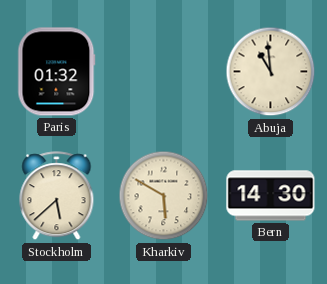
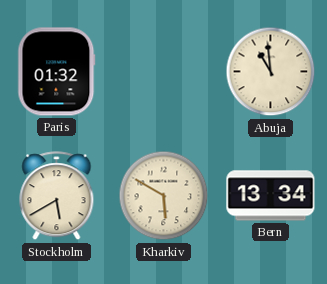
Stockholm: 5:38 -> 5:40 (57, 196)
Bern: 14:30 -> 13:34 (271, 196)
